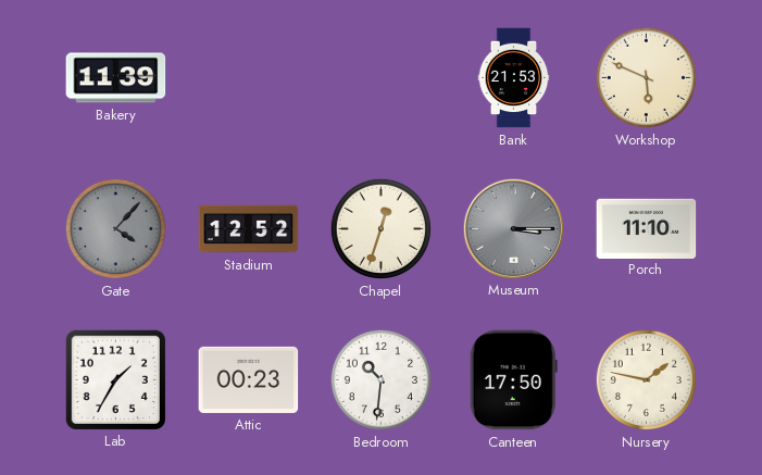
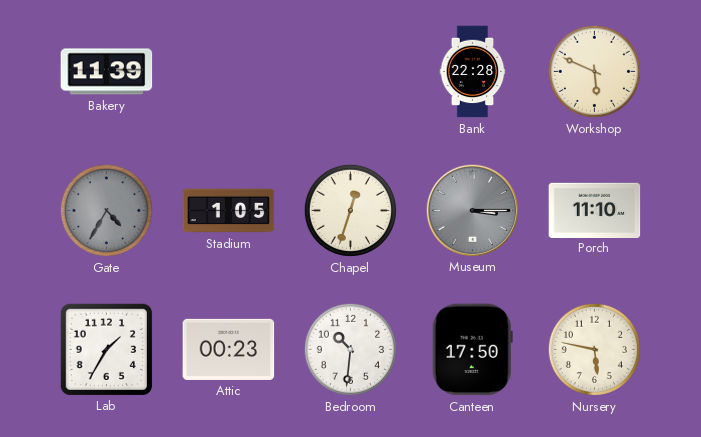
Bank: 21:53 -> 22:28 (473, 72)
Gate: 4:07 -> 4:35 (106, 210)
Stadium: 12:52 -> 1:05 (229, 211)
Nursery: 1:47 -> 5:47 (594, 349)
